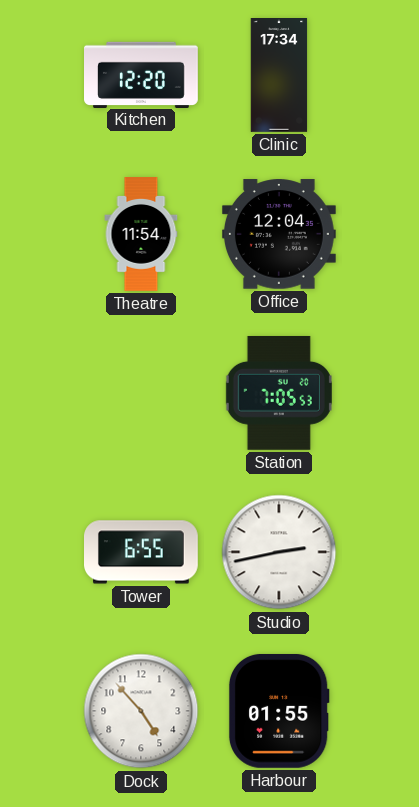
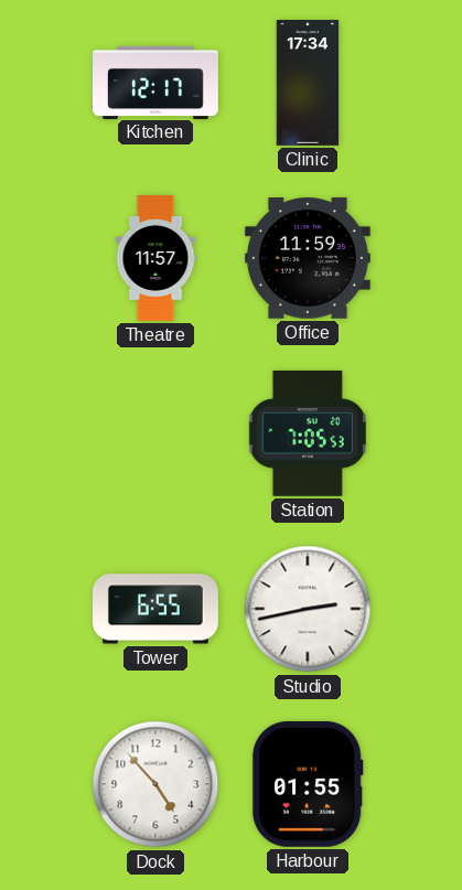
Kitchen: 12:20 -> 12:17 (157, 82)
Theatre: 11:54 -> 11:57 (155, 258)
Office: 12:04 -> 11:59 (308, 258)
